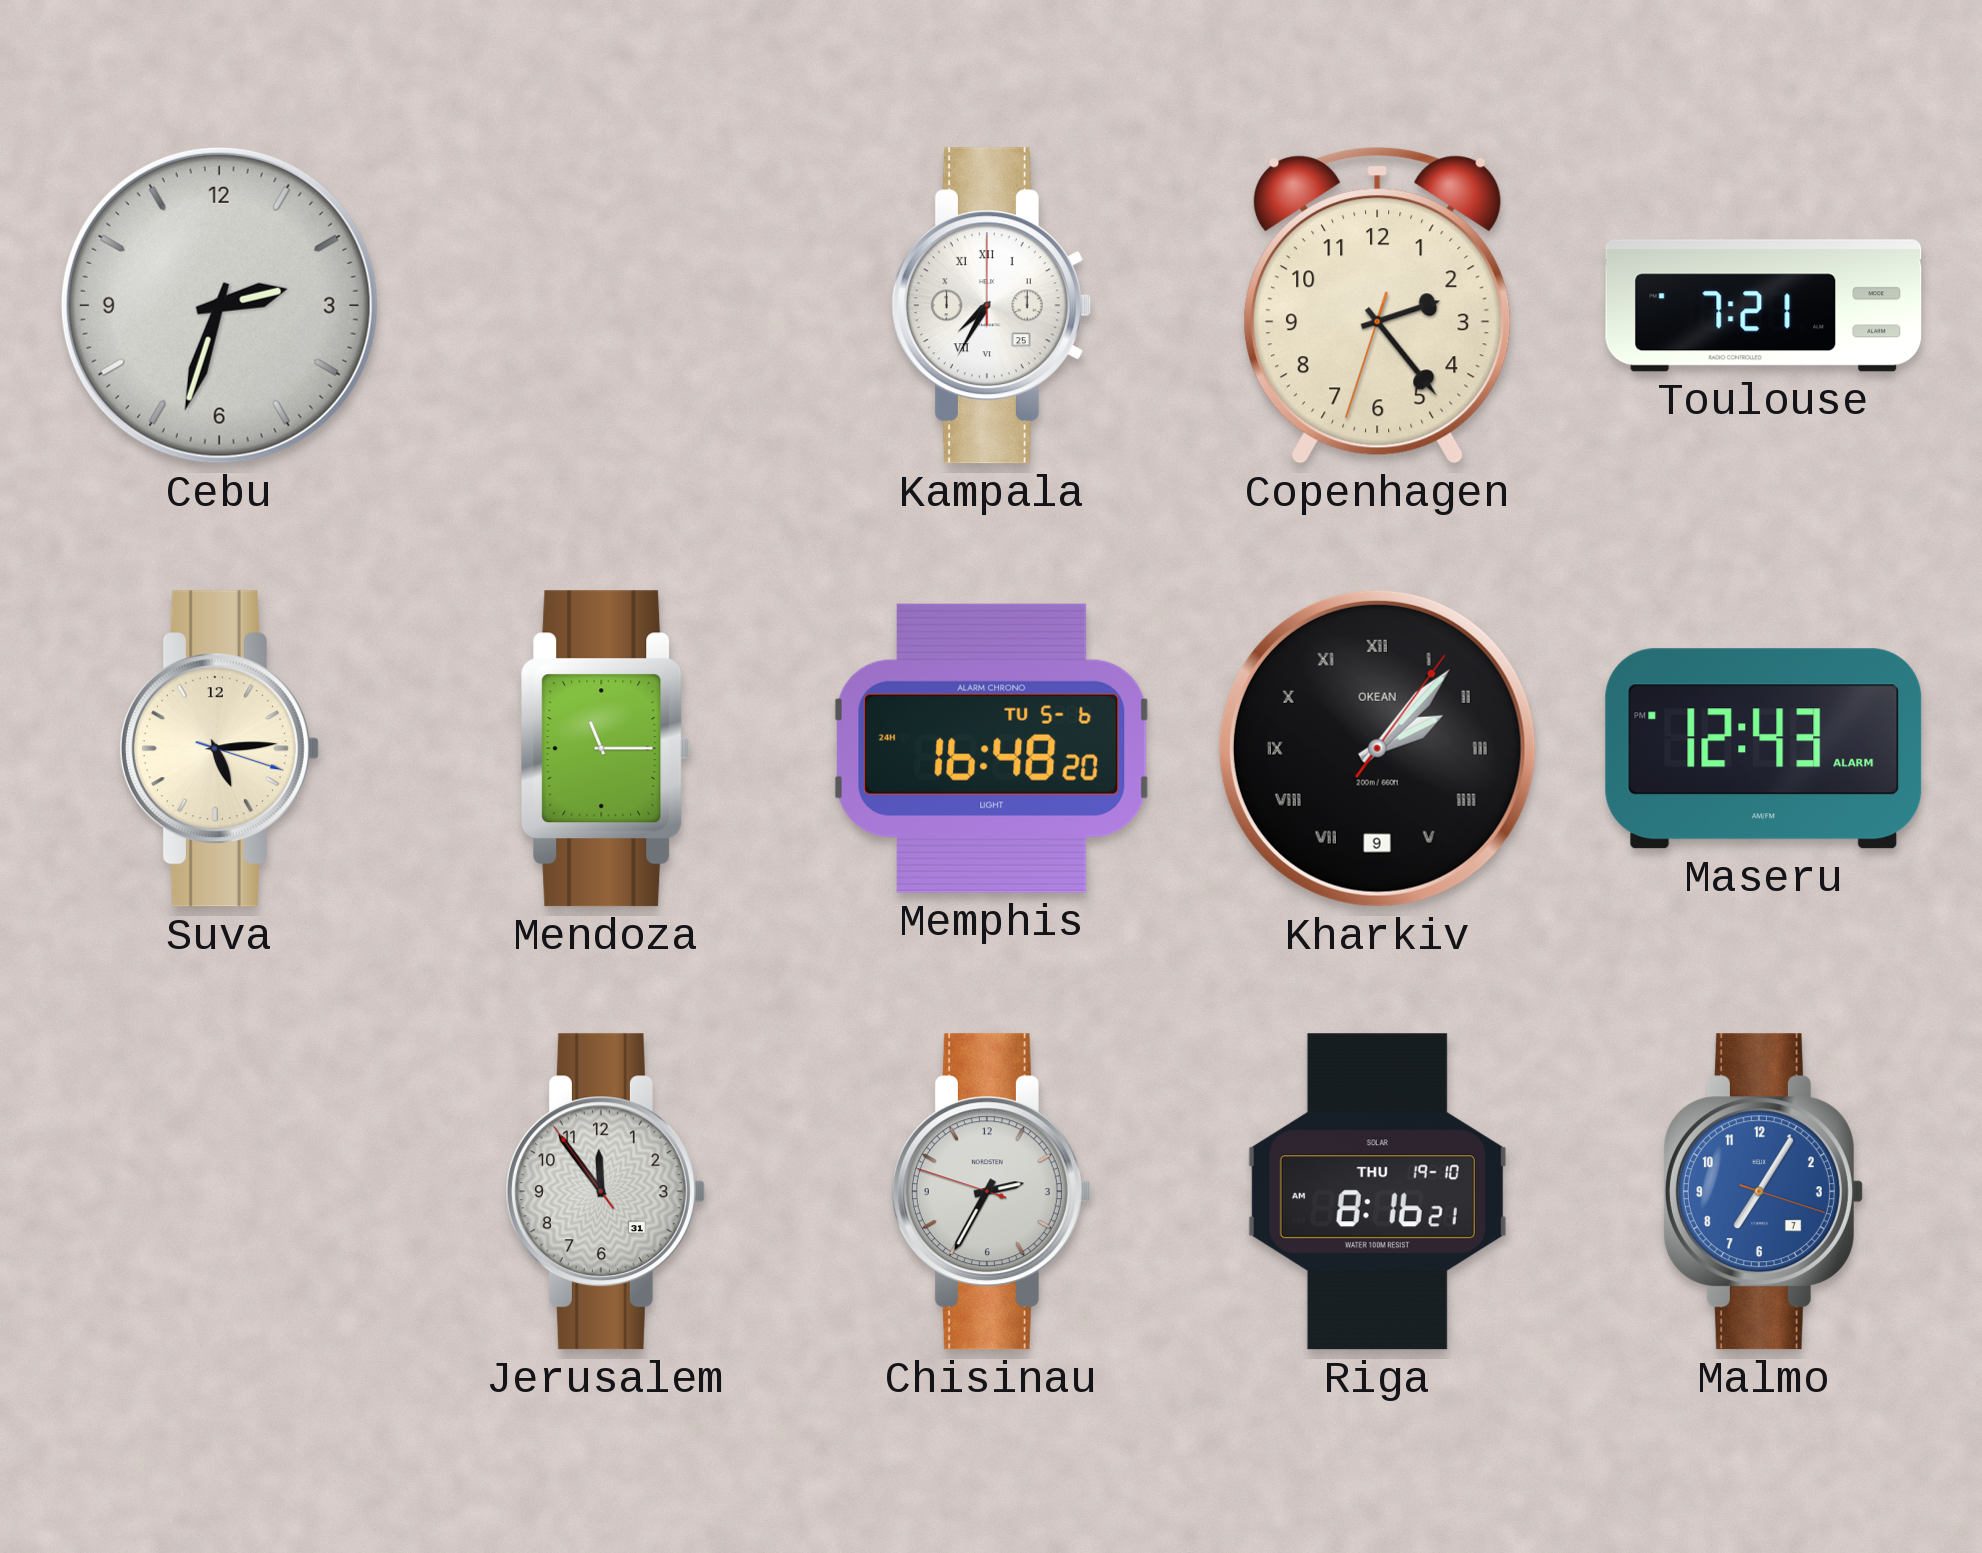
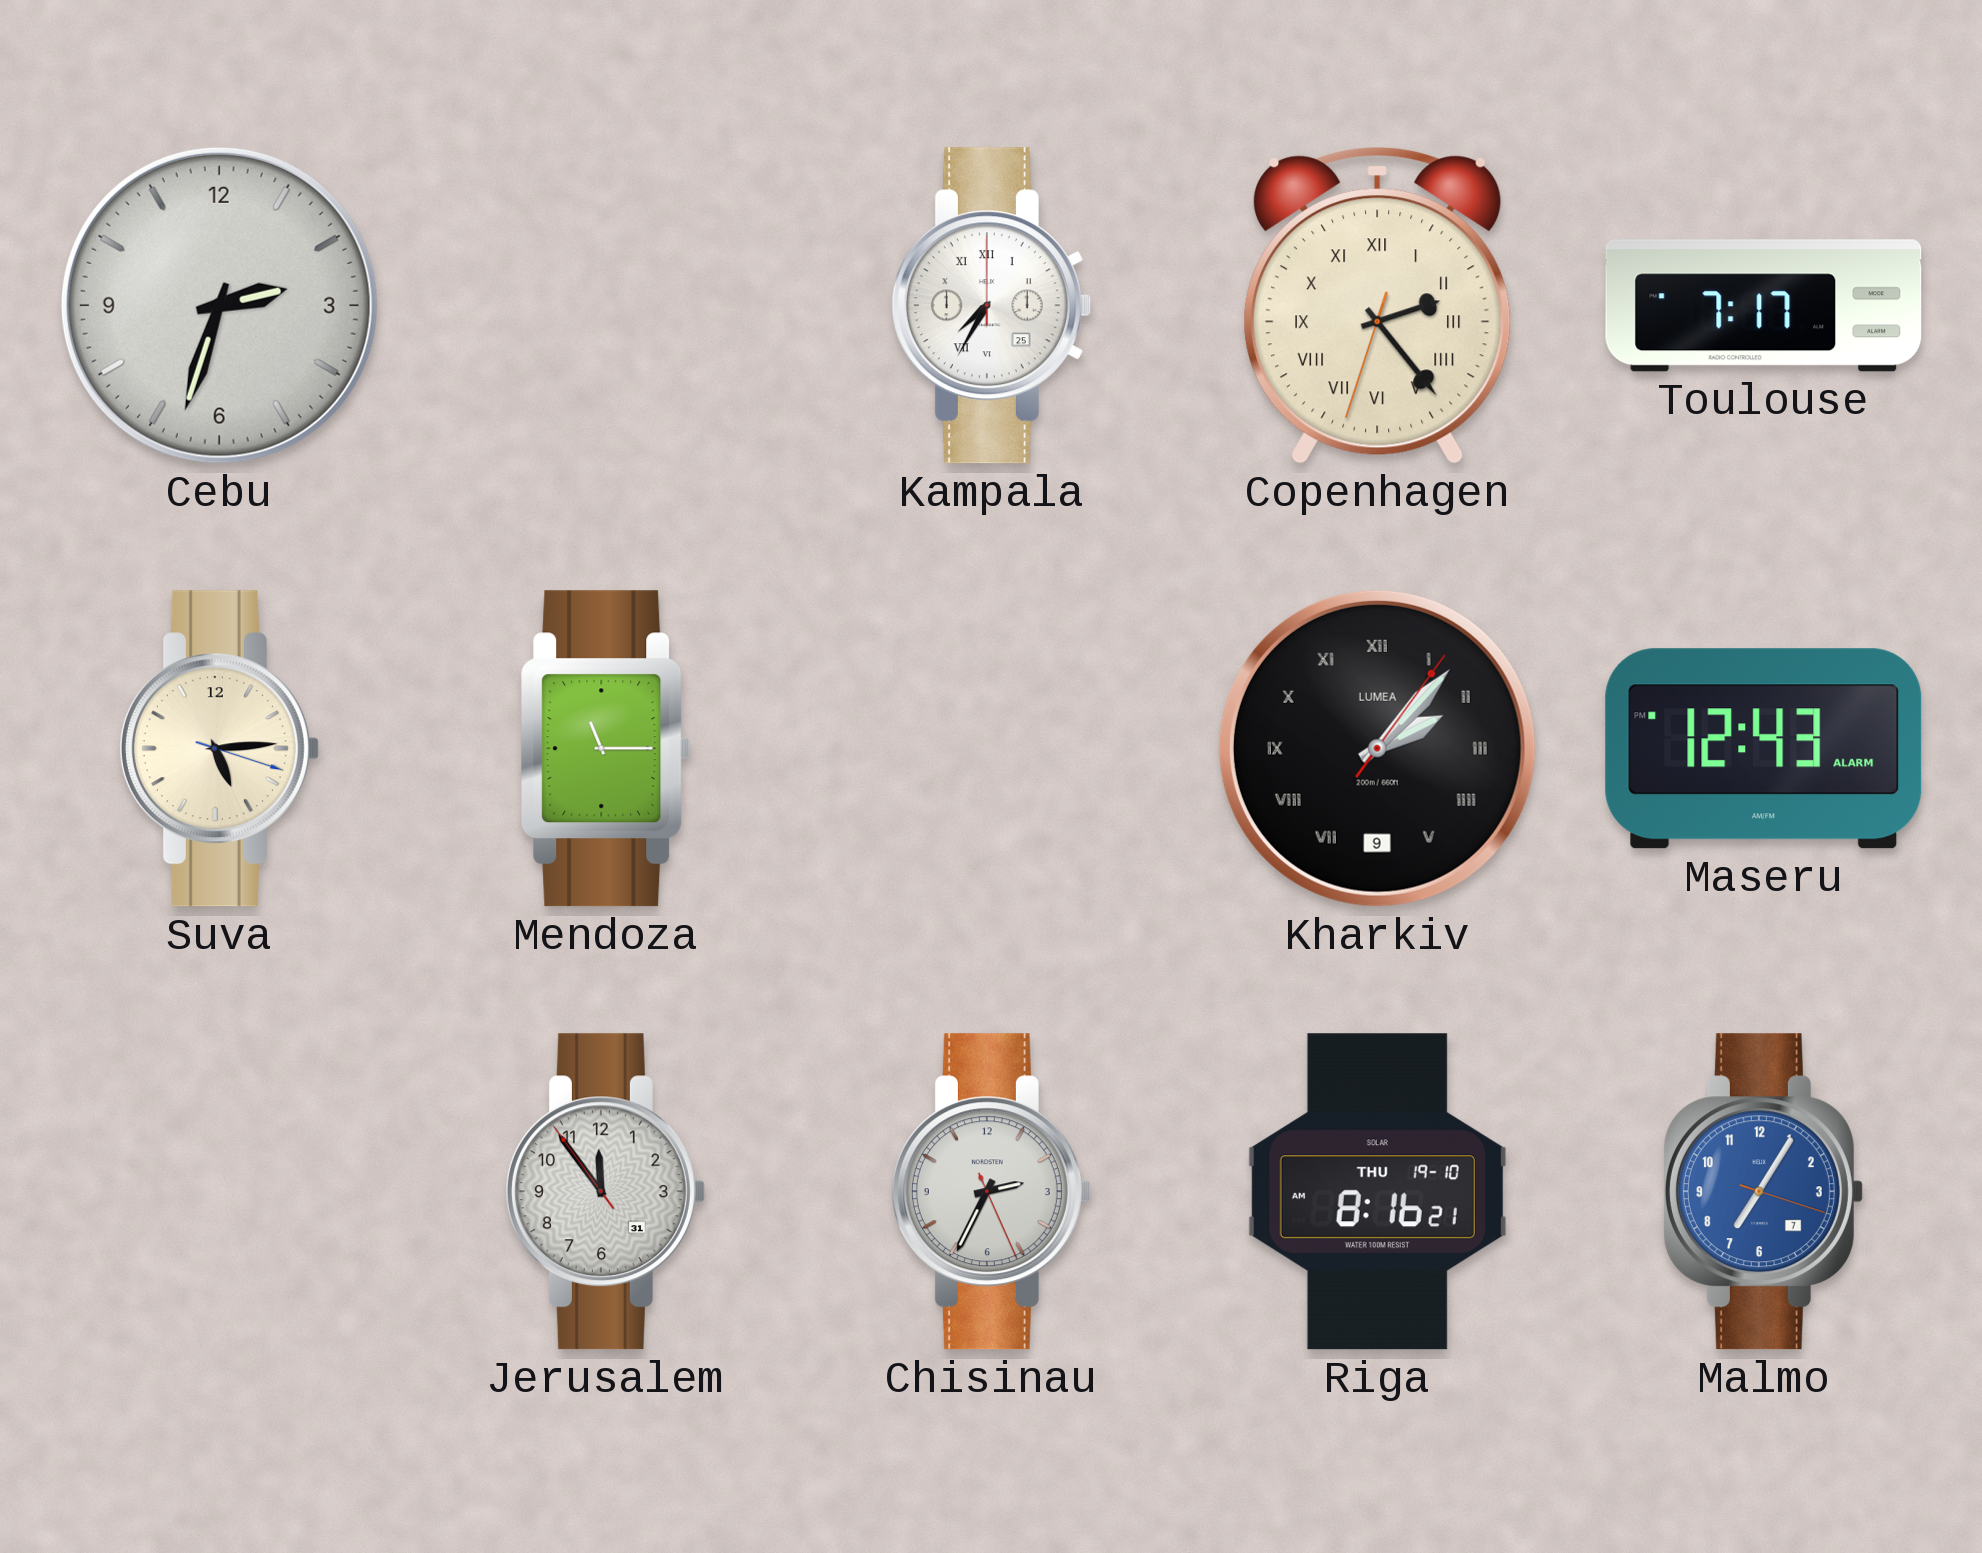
Copenhagen numerals: Arabic -> Roman (1378, 306)
Toulouse: 7:21 -> 7:17 (1764, 306)
Memphis: 16:48 -> none (992, 748)
Kharkiv brand: OKEAN -> LUMEA (1377, 748)
Chisinau: 2:34:48 -> 2:34:26 (991, 1192)
